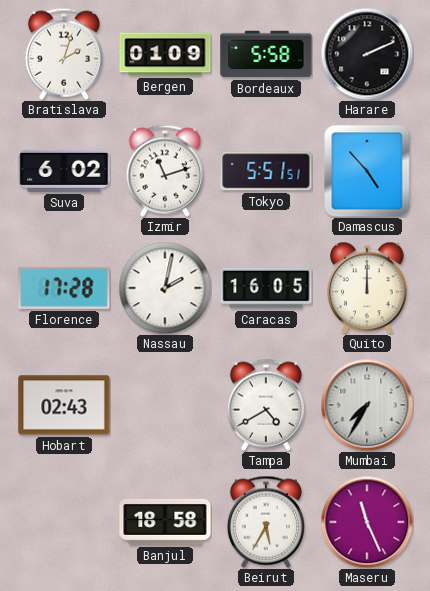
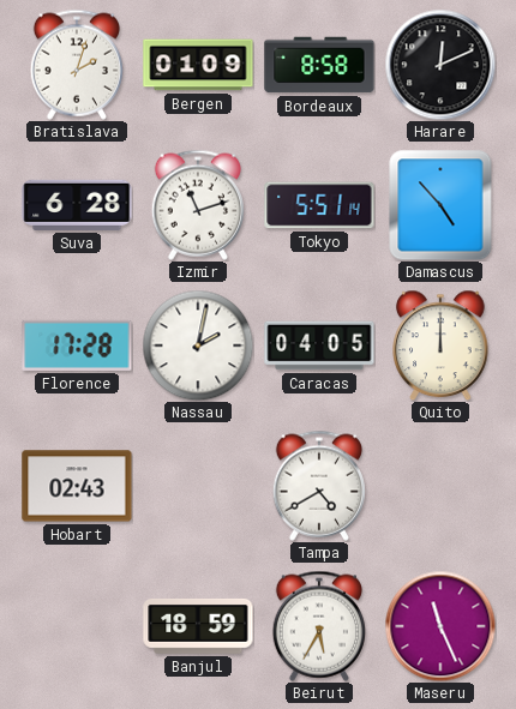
Bordeaux: 5:58 -> 8:58 (319, 65)
Harare: 2:11 -> 12:11 (440, 65)
Suva: 6:02 -> 6:28 (77, 205)
Tokyo: 5:51:51 -> 5:51:14 (319, 205)
Caracas: 16:05 -> 04:05 (319, 346)
Mumbai: 7:35 -> none (367, 405)
Banjul: 18:58 -> 18:59 (198, 626)
